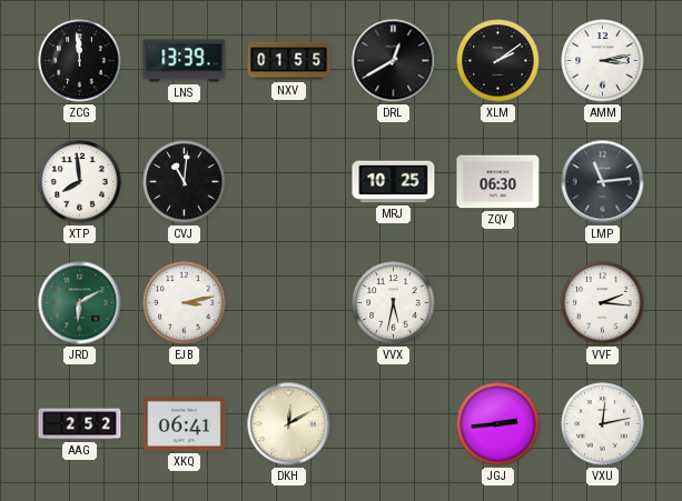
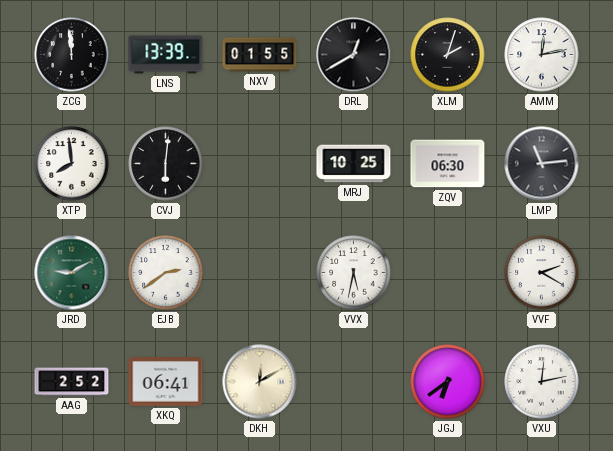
XLM: 2:09 -> 2:03 (448, 55)
AMM: 3:13 -> 12:13 (542, 55)
CVJ: 11:01 -> 6:01 (166, 164)
JRD: 6:10 -> 9:10 (72, 273)
EJB: 3:13 -> 2:39 (166, 273)
VVF: 2:16 -> 2:20 (542, 273)
JGJ: 2:44 -> 6:39 (448, 382)
